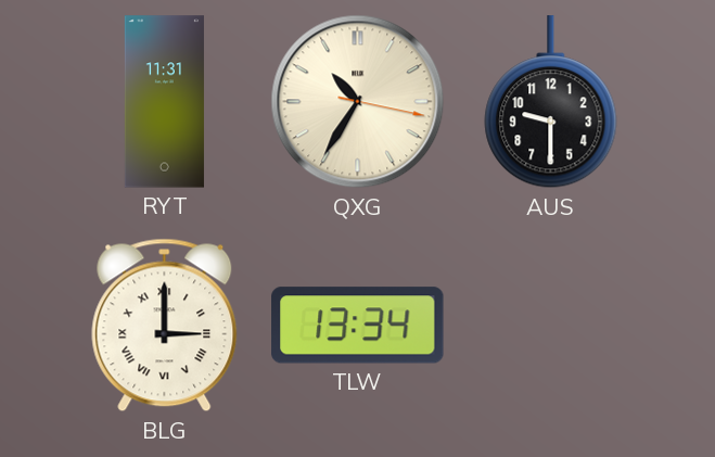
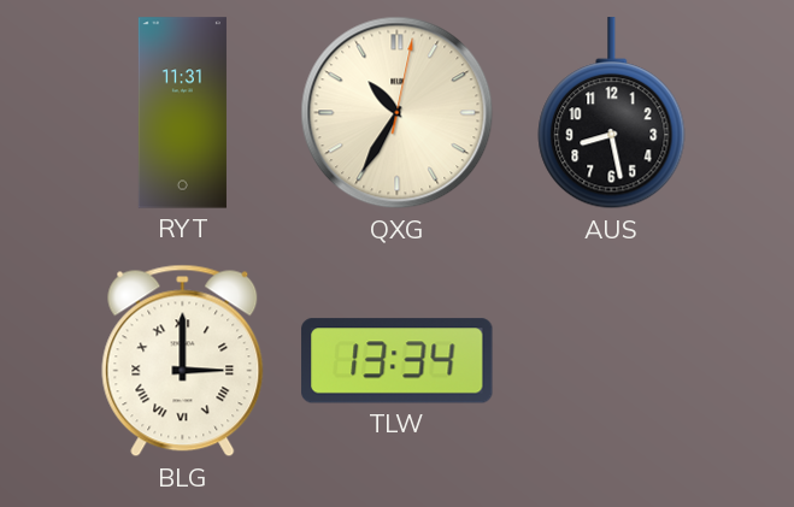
QXG: 10:35:17 -> 10:35:02 (398, 113)
AUS: 9:30 -> 8:28 (612, 113)
